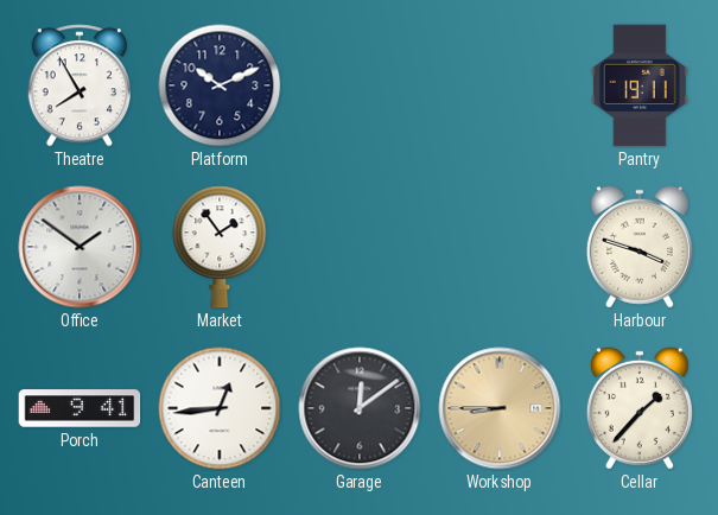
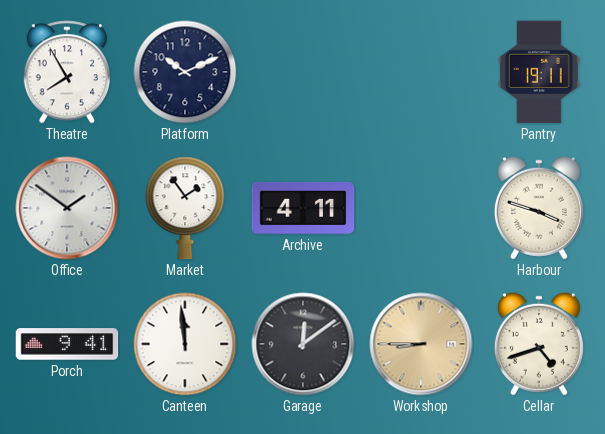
Archive: none -> 4:11 (303, 208)
Canteen: 12:44 -> 11:59 (185, 344)
Cellar: 1:37 -> 4:42 (539, 344)
